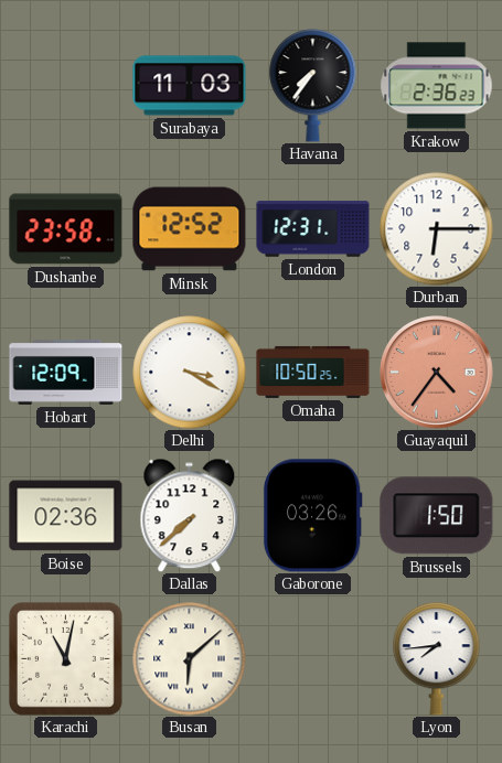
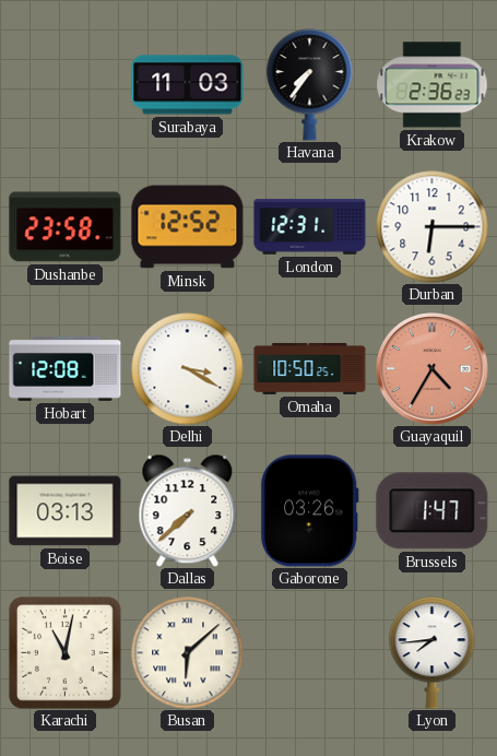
Hobart: 12:09 -> 12:08 (66, 368)
Guayaquil: 4:36 -> 4:35 (433, 369)
Boise: 02:36 -> 03:13 (66, 511)
Brussels: 1:50 -> 1:47 (433, 511)
